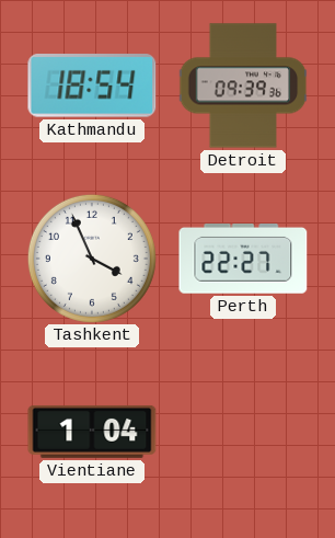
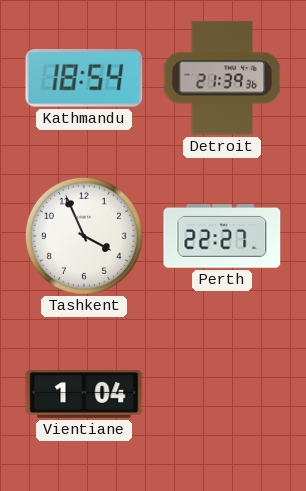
Detroit: 09:39 -> 21:39 (222, 78)
